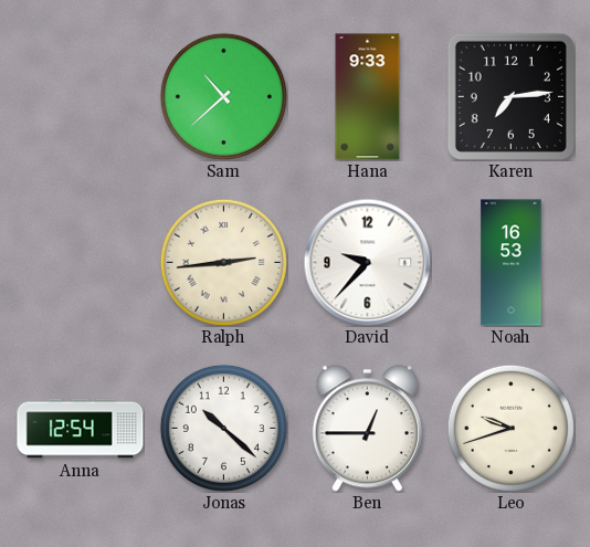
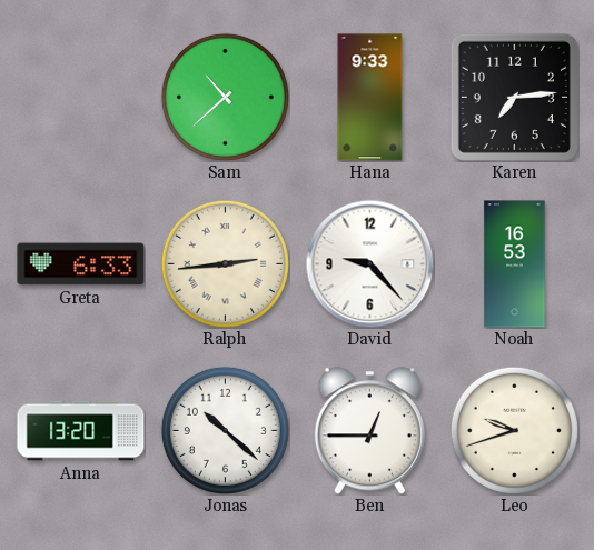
Greta: none -> 6:33 (81, 264)
David: 9:37 -> 9:23 (369, 263)
Anna: 12:54 -> 13:20 (81, 431)
